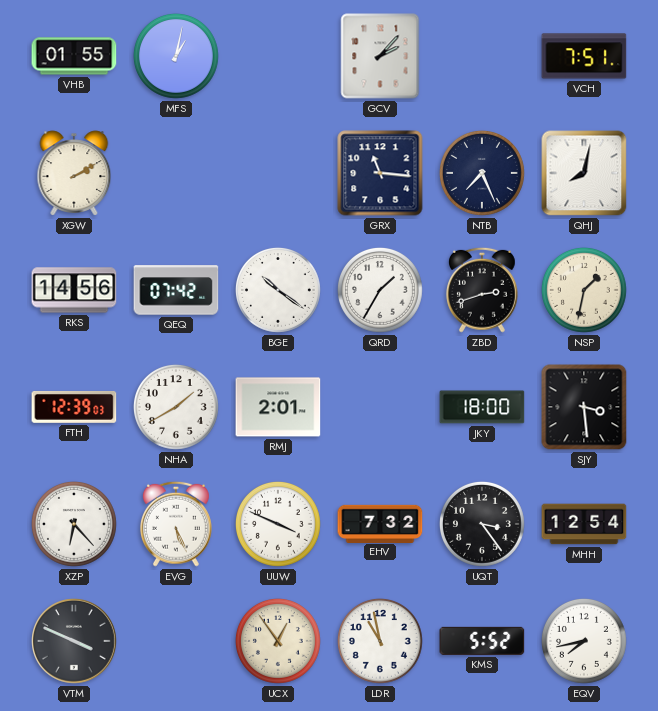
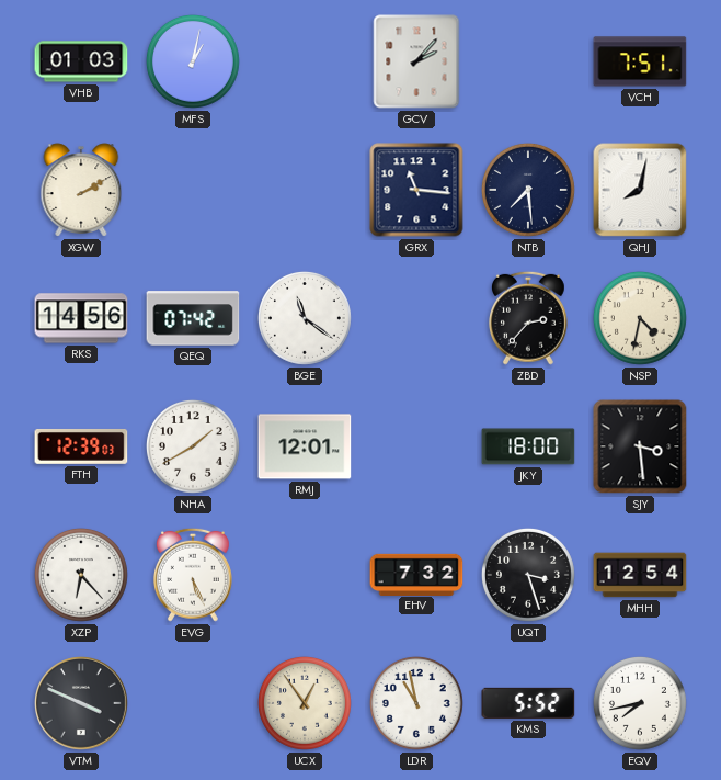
VHB: 01:55 -> 01:03 (81, 61)
NTB: 7:26 -> 7:29 (528, 190)
BGE: 10:21 -> 11:21 (305, 318)
QRD: 1:35 -> none (380, 290)
ZBD: 2:42 -> 2:37 (528, 318)
NSP: 1:32 -> 4:32 (640, 318)
RMJ: 2:01 -> 12:01 (305, 446)
UUW: 3:49 -> none (278, 524)
UQT: 3:24 -> 3:27 (528, 575)
